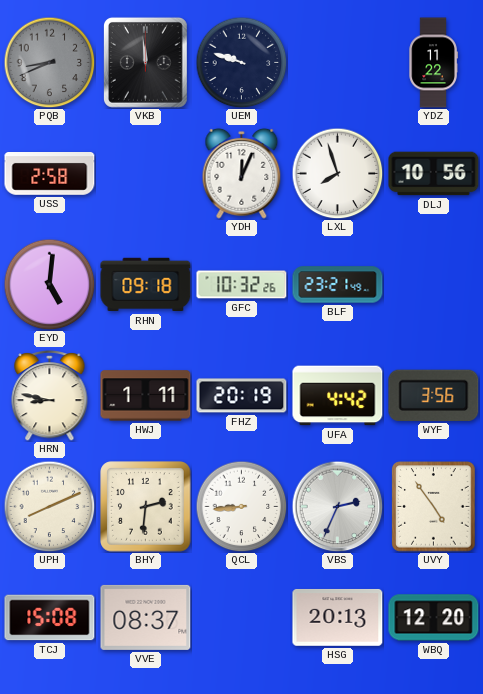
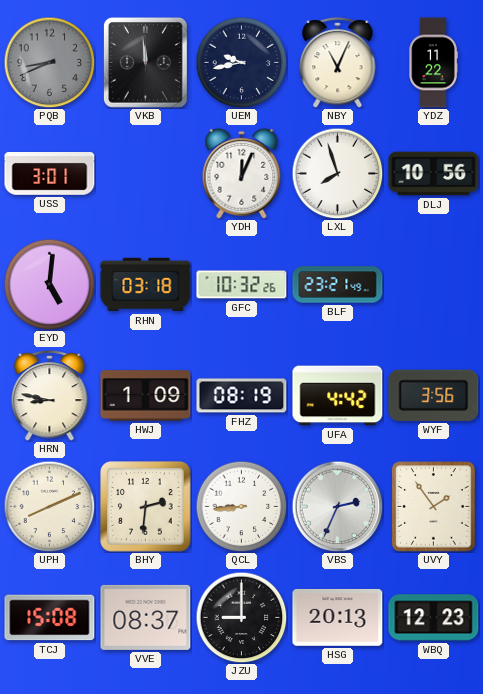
UEM: 9:48 -> 9:43 (241, 62)
NBY: none -> 11:04 (338, 62)
USS: 2:58 -> 3:01 (50, 174)
RHN: 09:18 -> 03:18 (146, 285)
HWJ: 1:11 -> 1:09 (146, 396)
FHZ: 20:19 -> 08:19 (242, 396)
UVY: 4:54 -> 1:54 (434, 507)
JZU: none -> 9:00 (241, 617)
WBQ: 12:20 -> 12:23 (434, 618)
